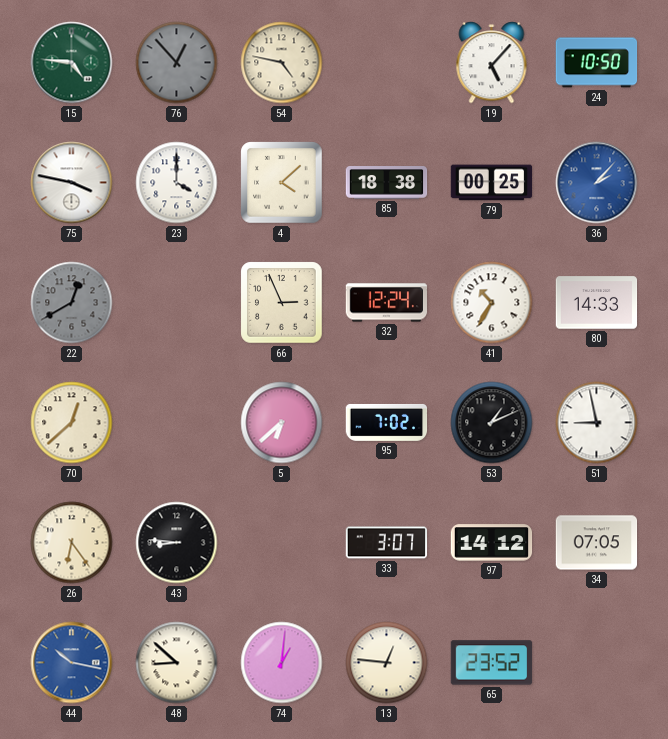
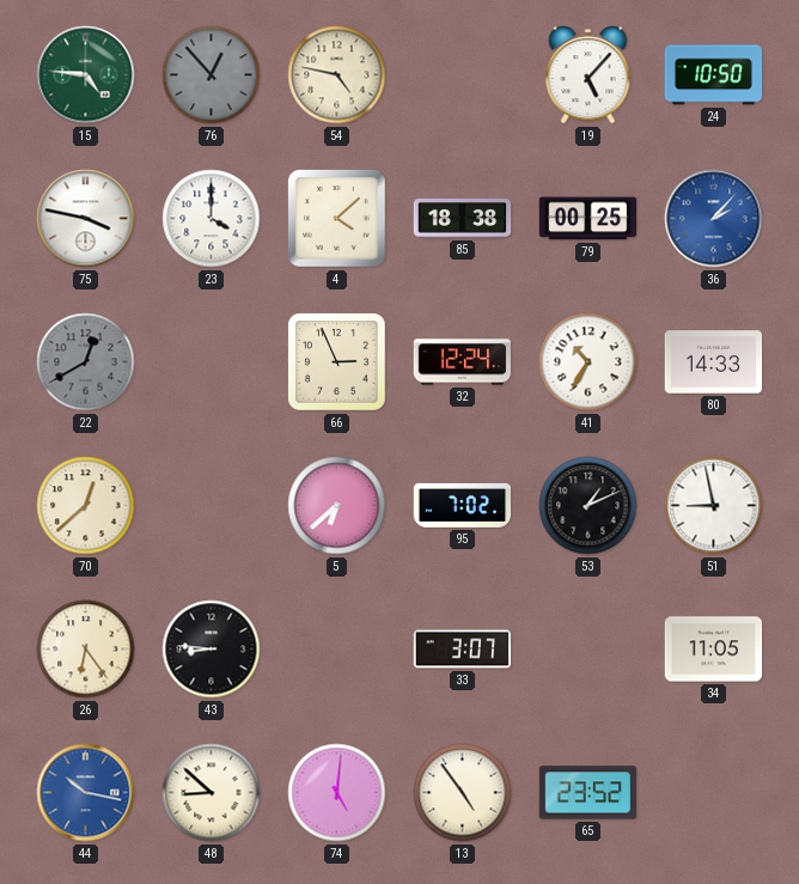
97: 14:12 -> none (492, 543)
34: 07:05 -> 11:05 (714, 650)
74: 1:01 -> 5:01 (337, 793)
13: 12:46 -> 4:54 (463, 793)
